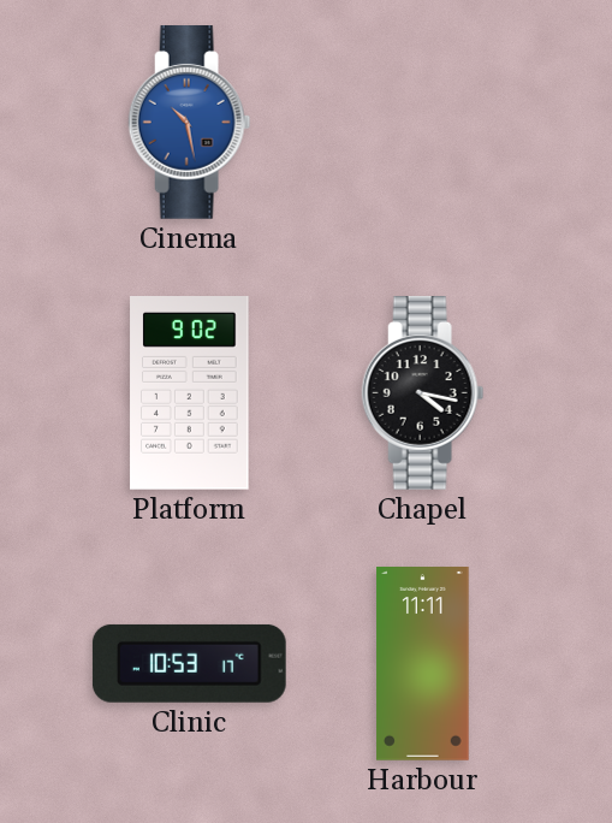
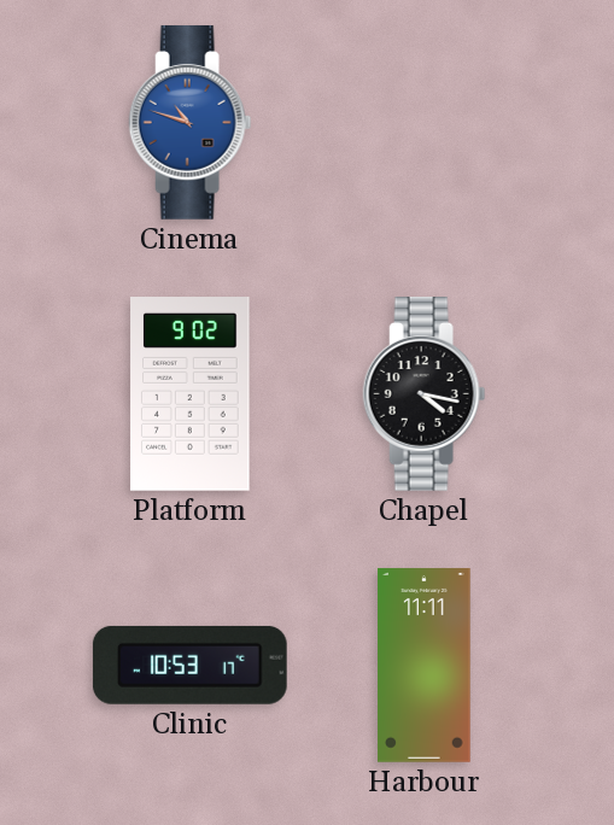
Cinema: 10:28 -> 10:48 (191, 123)
